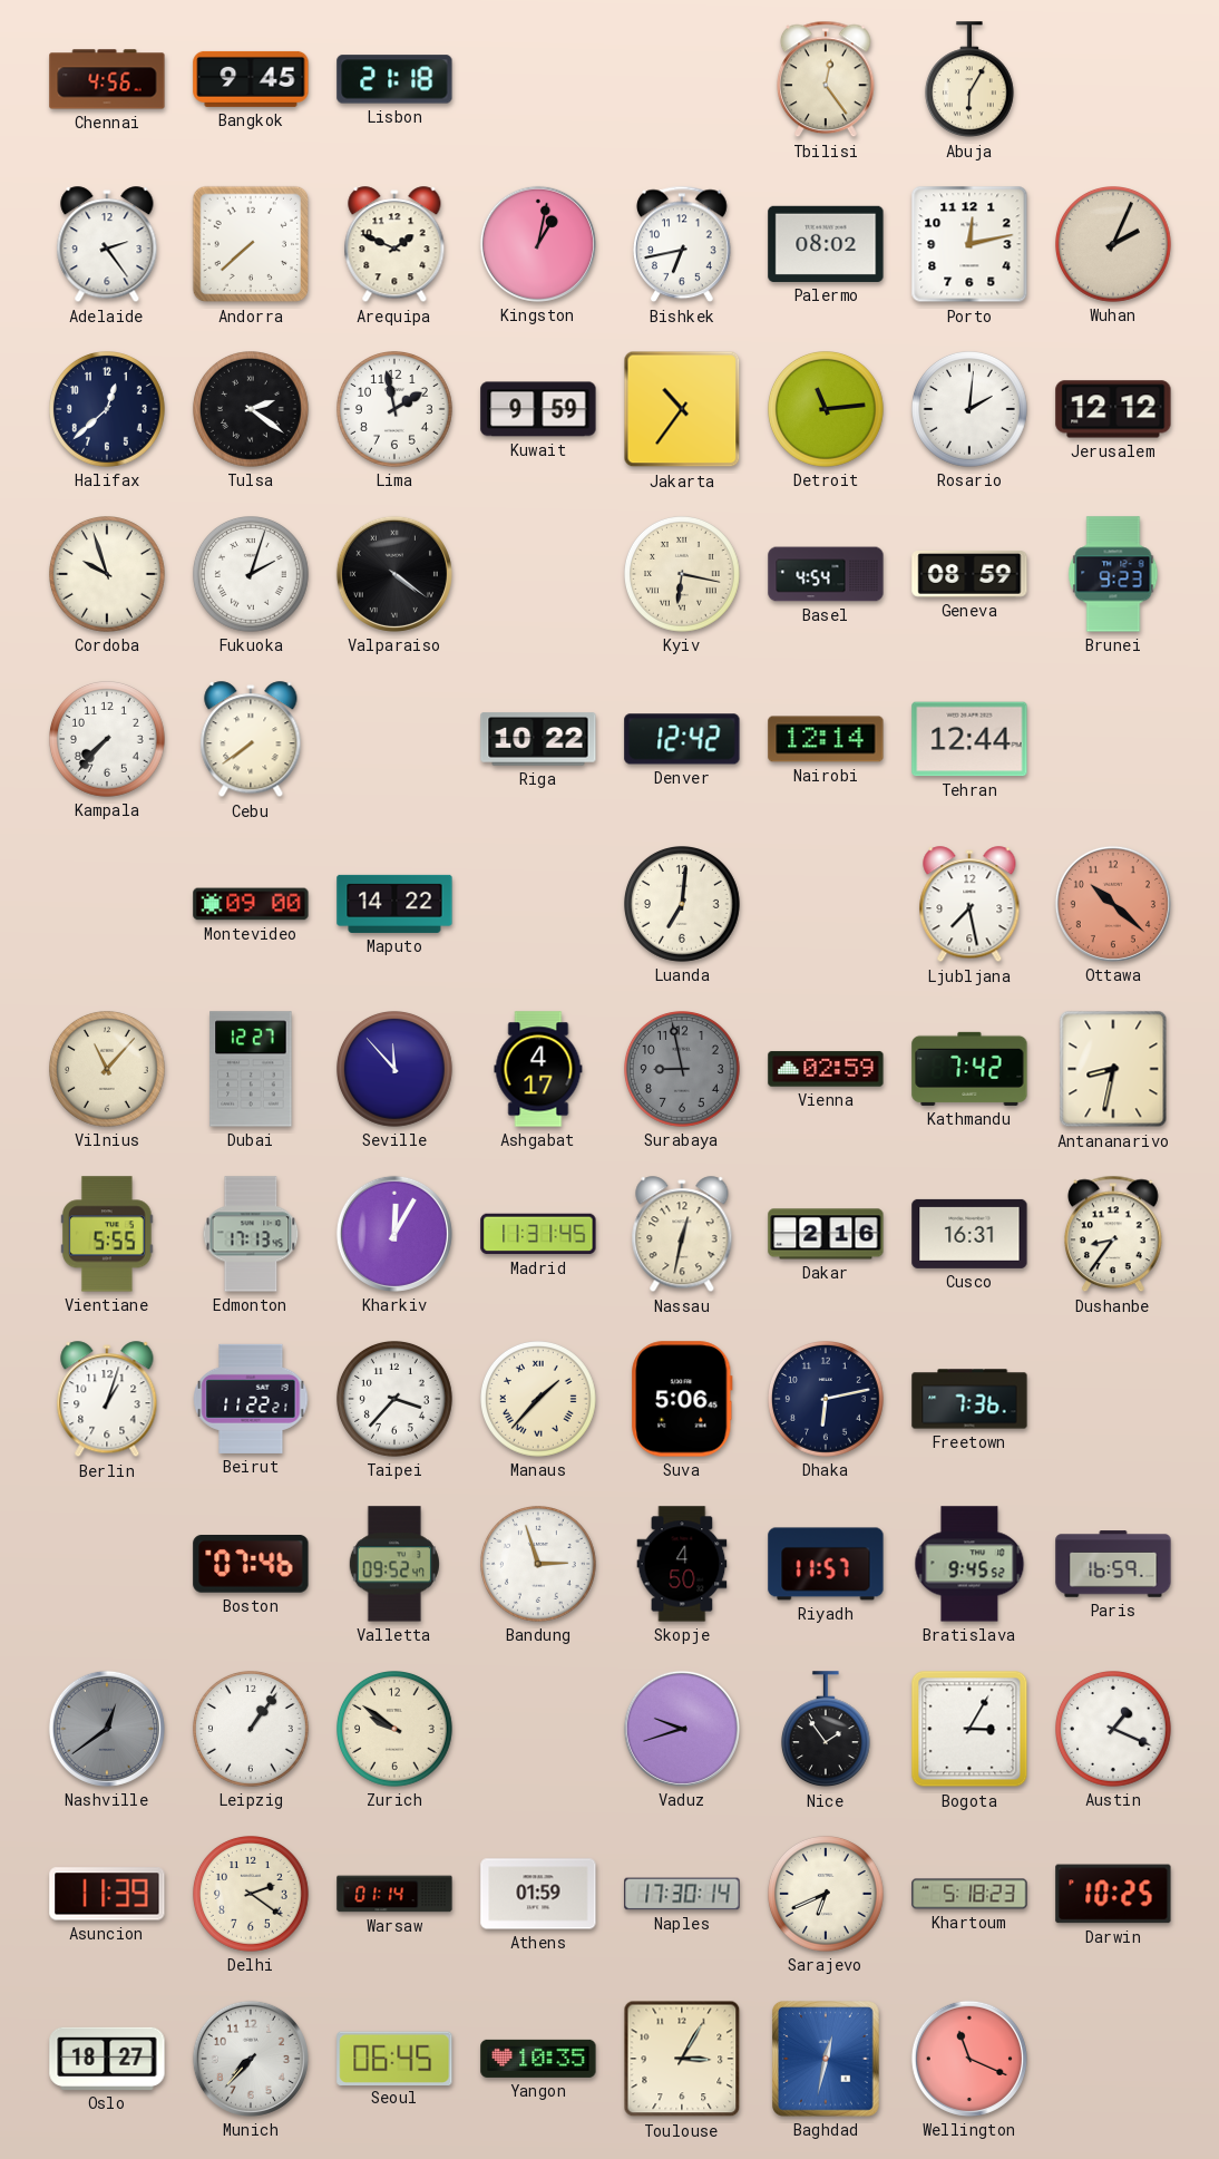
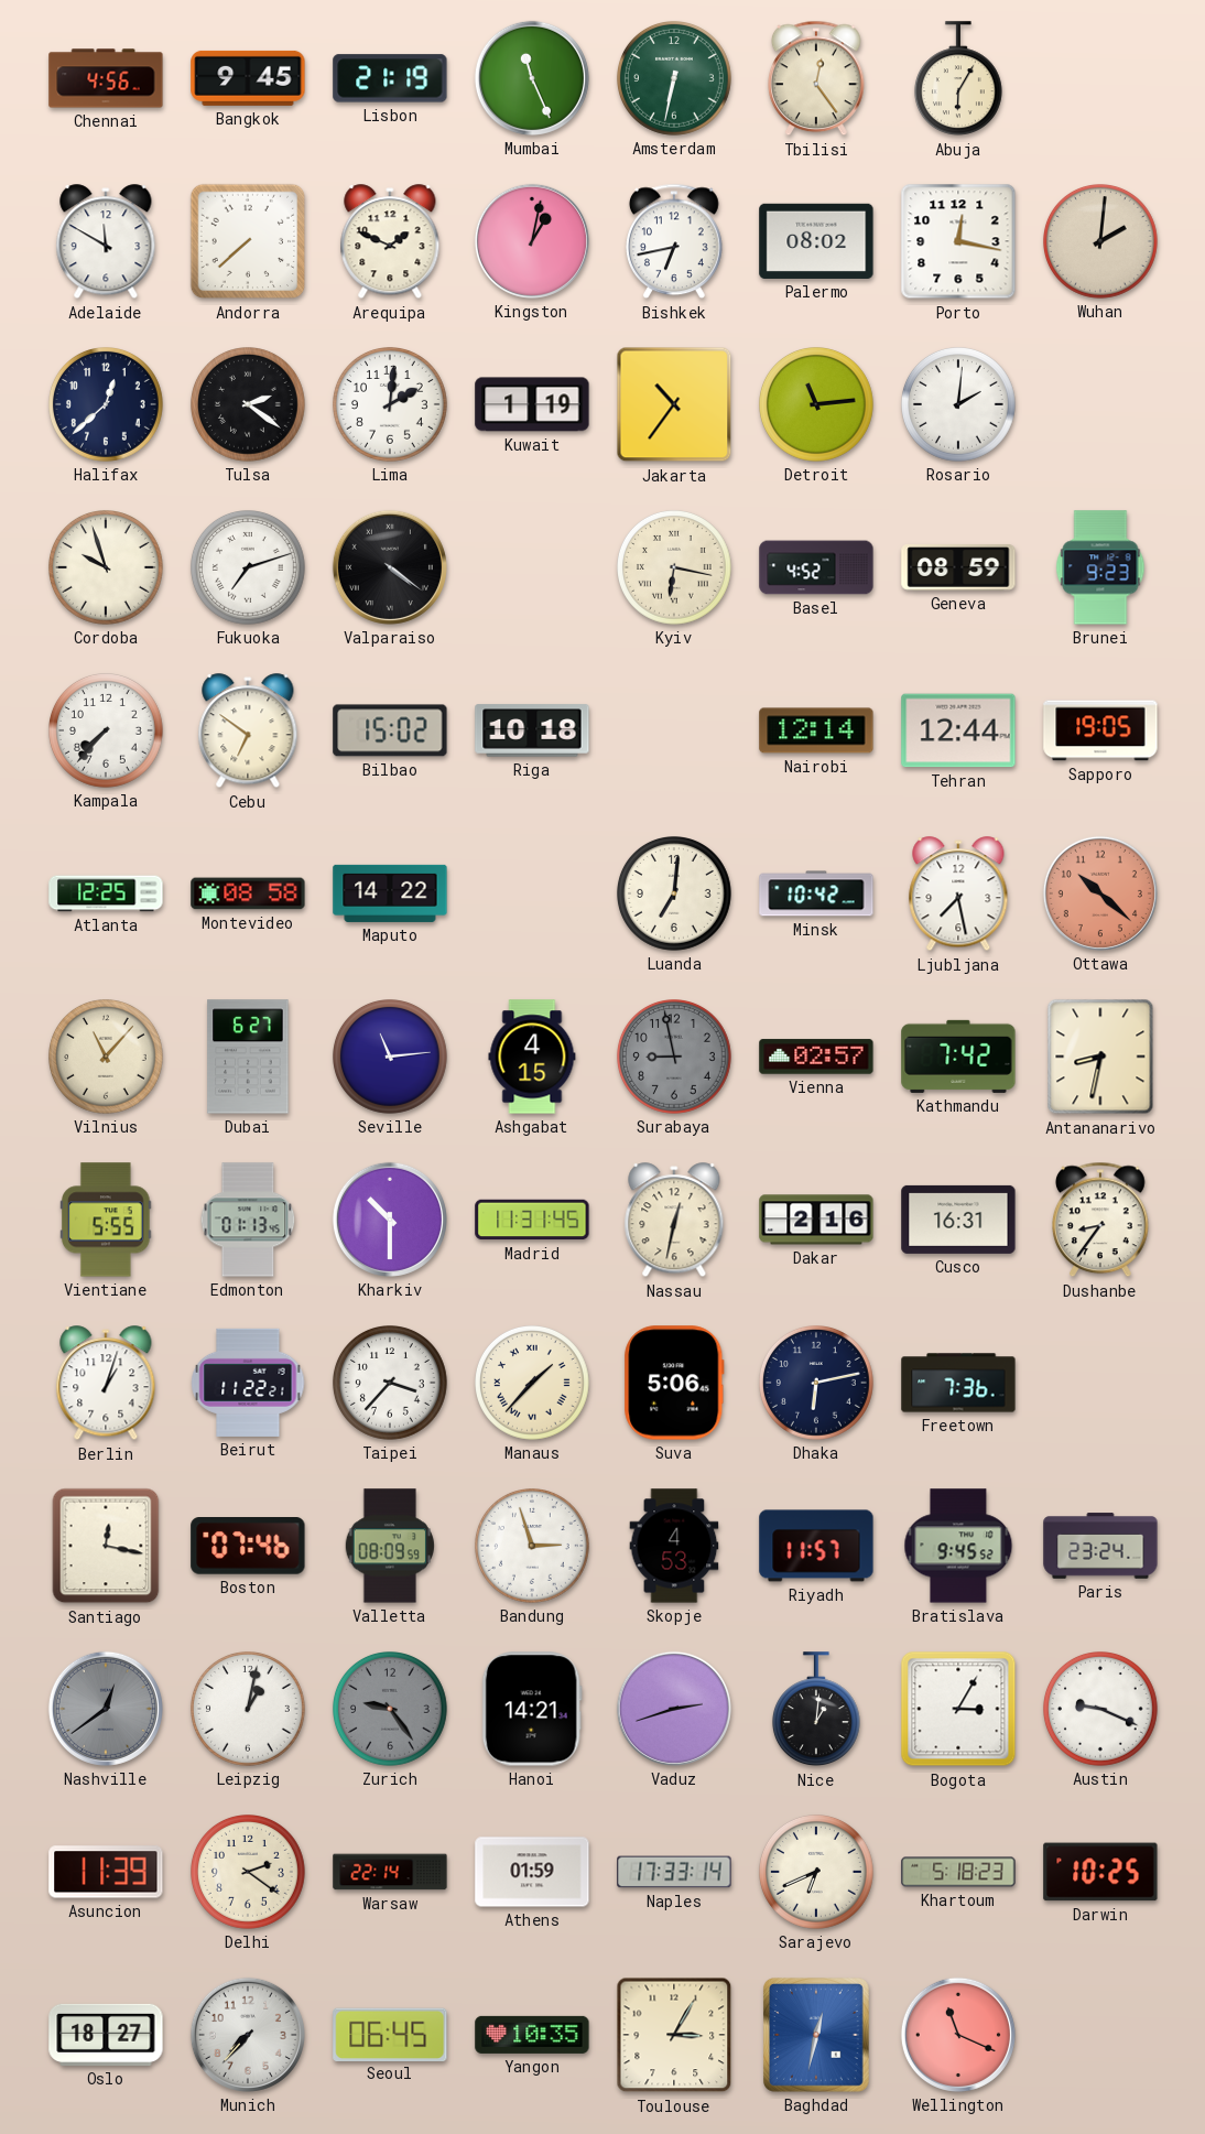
Lisbon: 21:18 -> 21:19 (390, 78)
Mumbai: none -> 11:26 (532, 78)
Amsterdam: none -> 6:32 (675, 79)
Adelaide: 2:24 -> 11:50 (106, 242)
Porto: 12:13 -> 12:17 (958, 241)
Wuhan: 2:04 -> 2:01 (1101, 242)
Lima: 1:58 -> 2:01 (391, 405)
Kuwait: 9:59 -> 1:19 (532, 404)
Jerusalem: 12:12 -> none (1113, 409)
Fukuoka: 2:03 -> 7:12 (249, 568)
Basel: 4:54 -> 4:52 (816, 567)
Cebu: 7:39 -> 6:51 (248, 732)
Bilbao: none -> 15:02 (390, 730)
Riga: 10:22 -> 10:18 (532, 730)
Denver: 12:42 -> none (682, 739)
Sapporo: none -> 19:05 (1100, 730)
Atlanta: none -> 12:25 (106, 893)
Montevideo: 09:00 -> 08:58 (248, 893)
Minsk: none -> 10:42 (816, 893)
Dubai: 12:27 -> 6:27 (248, 1057)
Seville: 11:53 -> 11:14 (391, 1058)
Ashgabat: 4:17 -> 4:15 (532, 1057)
Vienna: 02:59 -> 02:57 (816, 1057)
Edmonton: 17:13 -> 01:13 (248, 1220)
Kharkiv: 12:05 -> 10:30 (390, 1220)
Santiago: none -> 12:17 (106, 1546)
Valletta: 09:52 -> 08:09 (390, 1546)
Skopje: 4:50 -> 4:53 (674, 1546)
Paris: 16:59 -> 23:24 (1100, 1546)
Leipzig: 1:06 -> 1:02 (249, 1710)
Zurich: 9:51 -> 9:24 (391, 1710)
Zurich dial: cream -> grey (391, 1710)
Hanoi: none -> 14:21 (532, 1709)
Vaduz: 9:42 -> 2:42 (674, 1709)
Nice: 1:54 -> 1:01 (816, 1710)
Austin: 1:19 -> 9:19 (1101, 1710)
Warsaw: 01:14 -> 22:14 (390, 1872)
Naples: 17:30 -> 17:33 (674, 1872)
